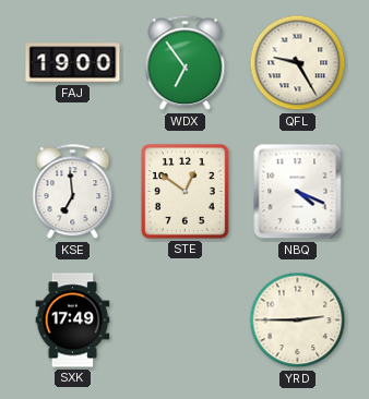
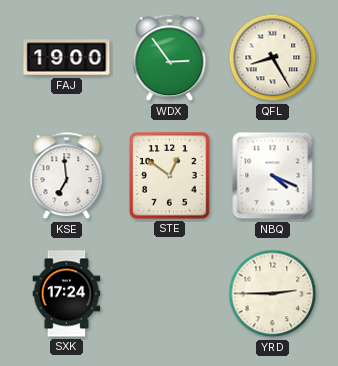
WDX: 6:54 -> 2:54 (170, 58)
QFL: 9:25 -> 8:25 (273, 58)
SXK: 17:49 -> 17:24 (67, 294)
